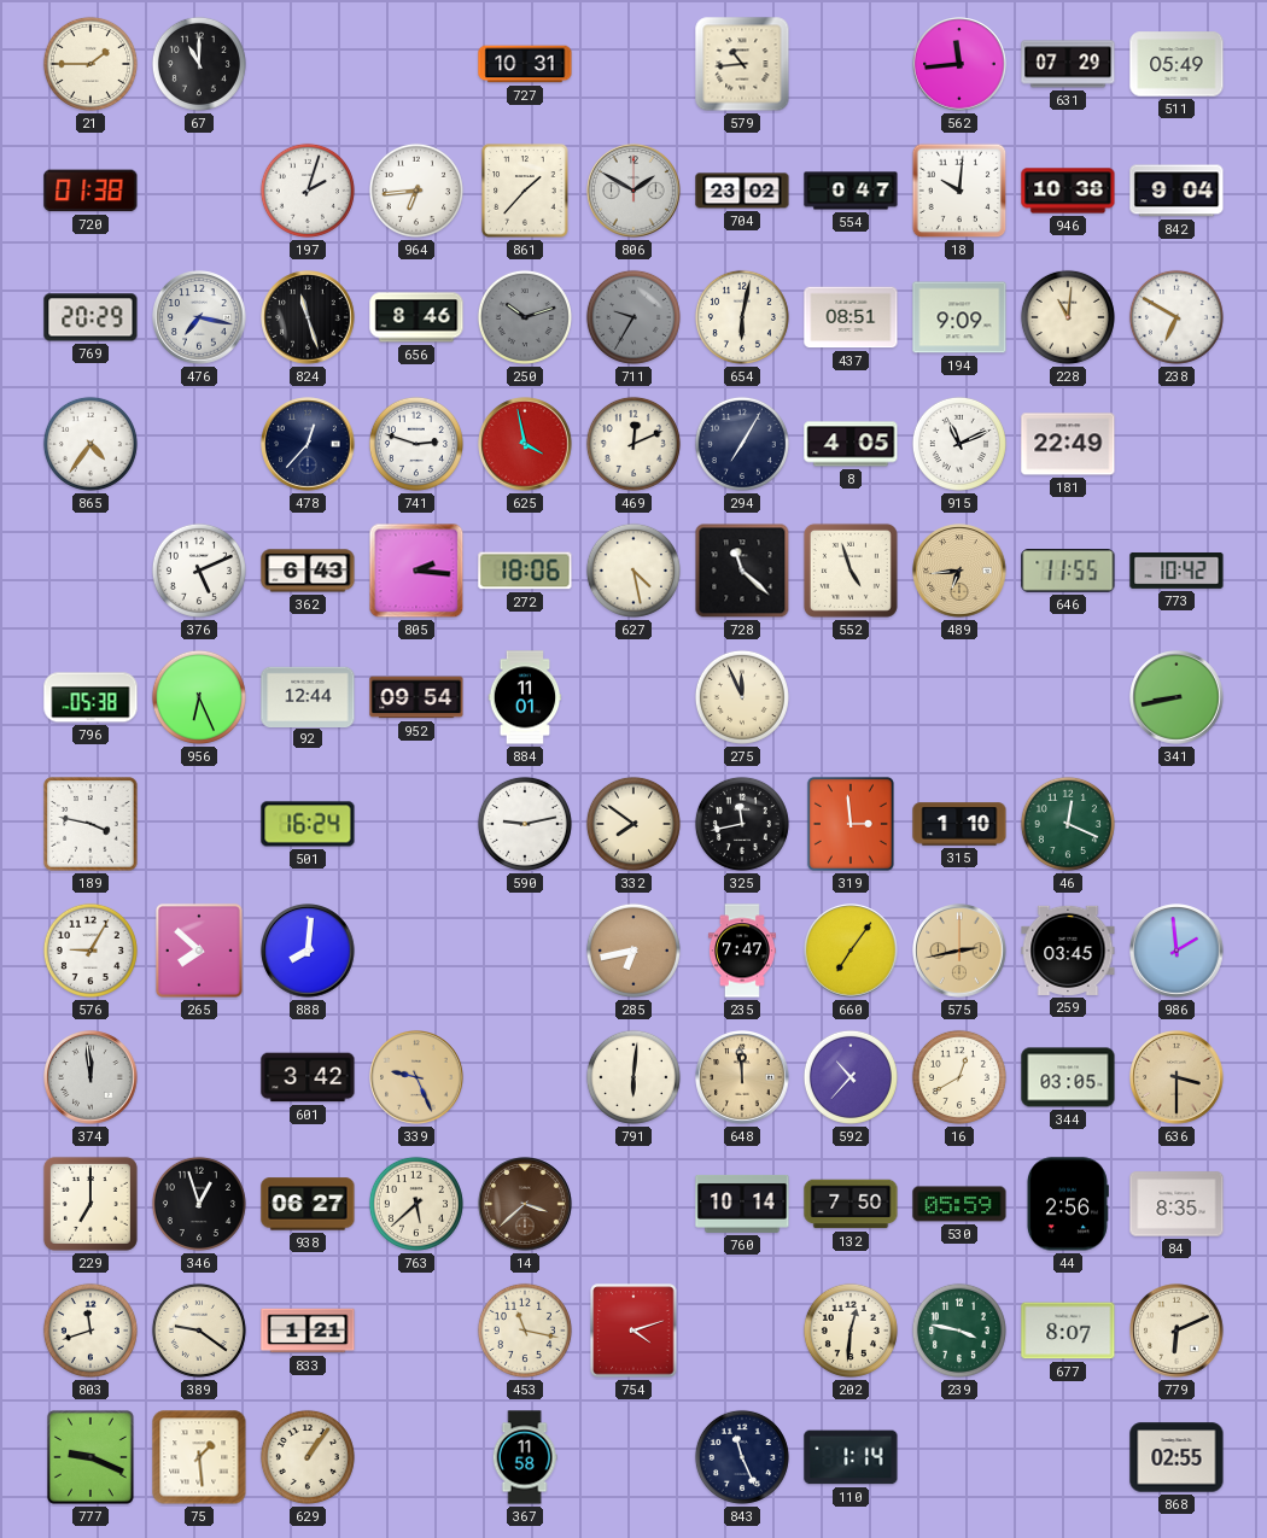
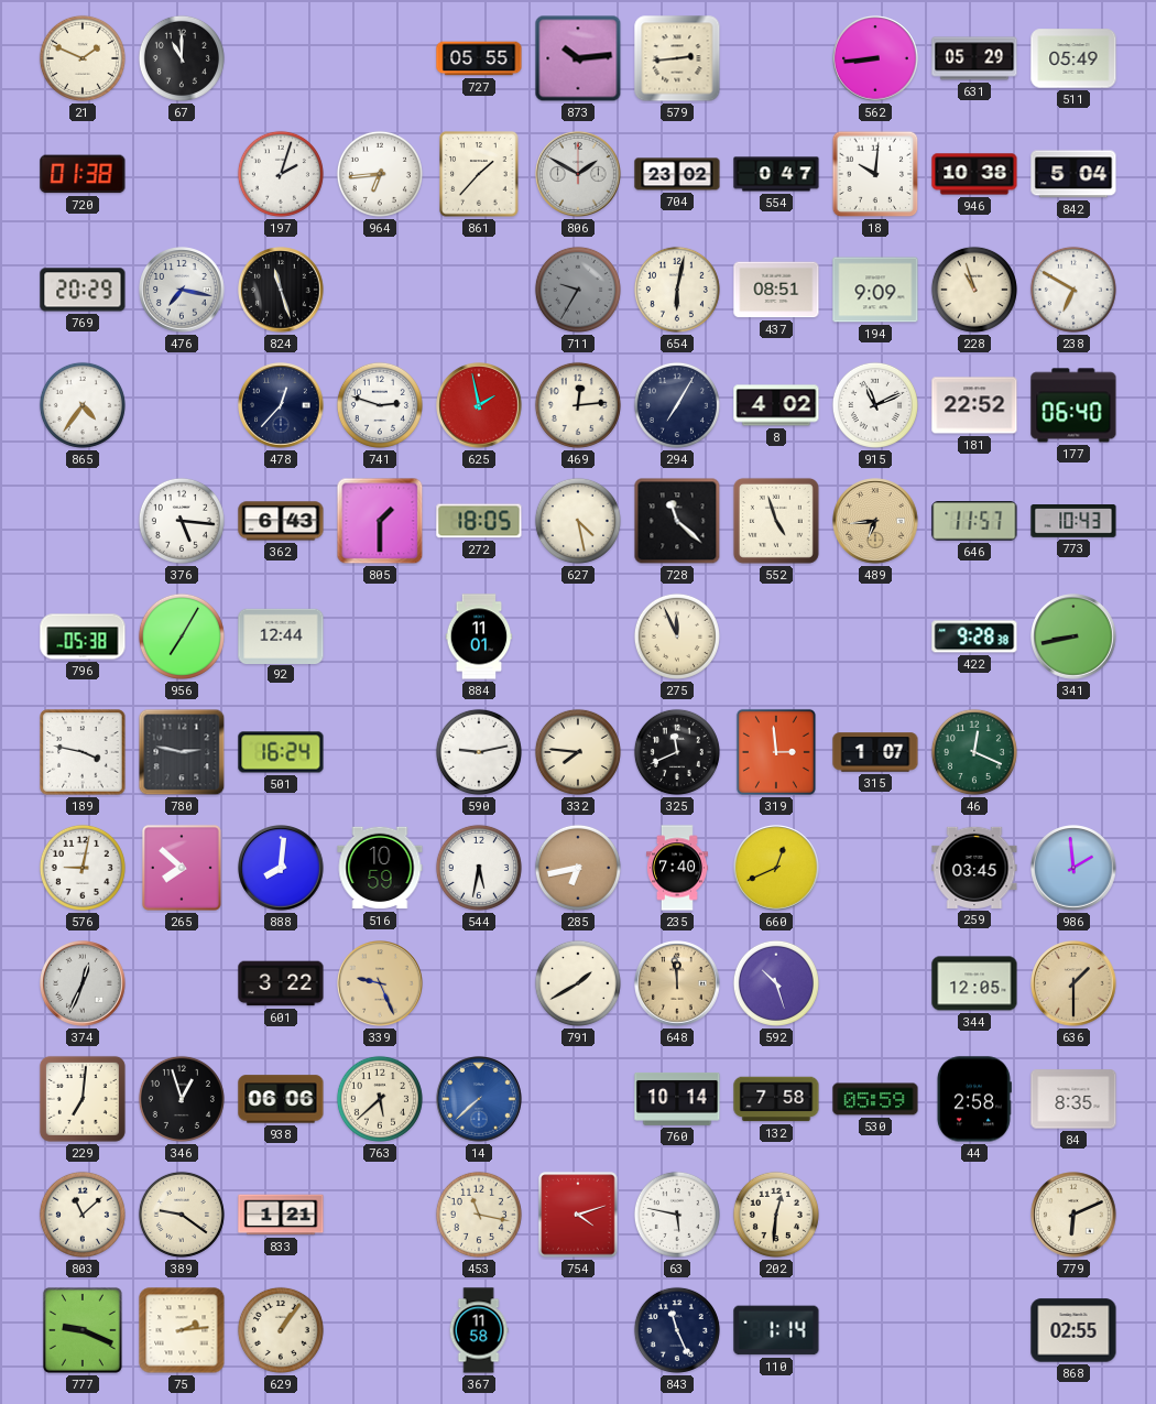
21: 1:45 -> 1:49 (83, 58)
727: 10:31 -> 05:55 (479, 58)
873: none -> 10:14 (578, 58)
579: 10:44 -> 2:44 (677, 58)
562: 11:44 -> 8:44 (875, 58)
631: 07:29 -> 05:29 (974, 58)
842: 9:04 -> 5:04 (1073, 174)
656: 8:46 -> none (416, 317)
250: 10:12 -> none (525, 317)
228: 11:01 -> 10:57 (974, 290)
625: 3:58 -> 1:58 (479, 405)
469: 12:11 -> 12:14 (578, 405)
8: 4:05 -> 4:02 (776, 405)
181: 22:49 -> 22:52 (974, 405)
177: none -> 06:40 (1073, 405)
376: 5:11 -> 5:16 (182, 521)
805: 2:16 -> 1:30 (380, 521)
272: 18:06 -> 18:05 (479, 521)
646: 11:55 -> 11:57 (974, 521)
773: 10:42 -> 10:43 (1073, 522)
956: 6:26 -> 7:05 (182, 636)
952: 09:54 -> none (416, 697)
422: none -> 9:28 (974, 636)
780: none -> 2:47 (182, 752)
332: 7:51 -> 7:46 (578, 752)
325: 11:43 -> 11:41 (677, 752)
315: 1:10 -> 1:07 (875, 752)
576: 9:05 -> 9:02 (83, 868)
516: none -> 10:59 (380, 868)
544: none -> 5:32 (479, 868)
235: 7:47 -> 7:40 (677, 868)
660: 7:06 -> 12:41 (776, 868)
575: 2:43 -> none (959, 951)
374: 11:59 -> 12:34 (83, 983)
601: 3:42 -> 3:22 (281, 983)
791: 6:01 -> 1:40 (578, 983)
592: 10:37 -> 10:27 (776, 983)
16: 12:40 -> none (959, 1077)
344: 03:05 -> 12:05 (974, 983)
636: 3:30 -> 1:30 (1073, 983)
229: 7:00 -> 7:01 (83, 1099)
938: 06:27 -> 06:06 (281, 1099)
14: 3:38 -> 7:38 (479, 1099)
14 dial: brown -> blue (479, 1099)
132: 7:50 -> 7:58 (776, 1099)
44: 2:56 -> 2:58 (973, 1099)
803: 11:42 -> 11:08 (83, 1215)
63: none -> 5:47 (677, 1215)
239: 3:47 -> none (959, 1331)
677: 8:07 -> none (1068, 1331)
75: 1:29 -> 2:14 (182, 1330)
